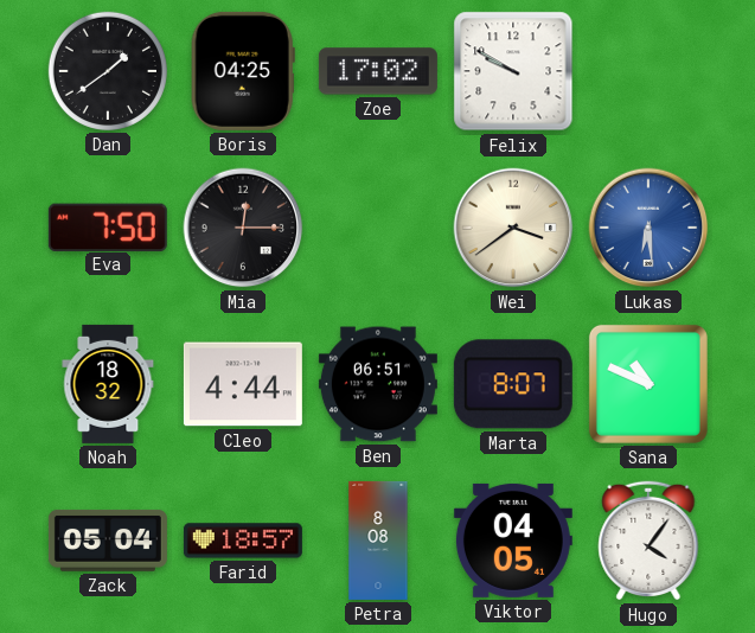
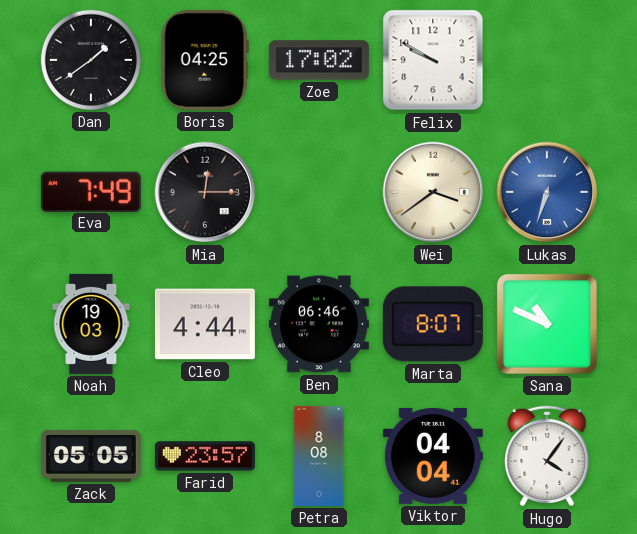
Eva: 7:50 -> 7:49 (91, 191)
Lukas: 6:29 -> 6:33 (547, 192)
Noah: 18:32 -> 19:03 (91, 324)
Ben: 06:51 -> 06:46 (319, 324)
Zack: 05:04 -> 05:05 (91, 456)
Farid: 18:57 -> 23:57 (205, 456)
Viktor: 04:05 -> 04:04 (433, 456)
